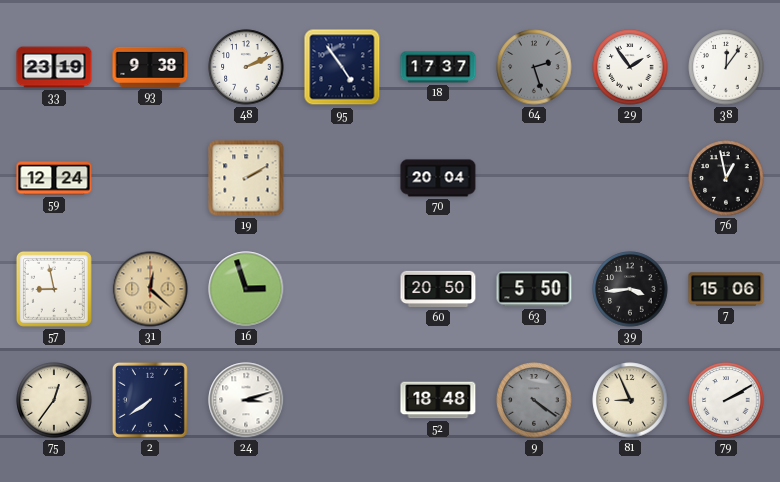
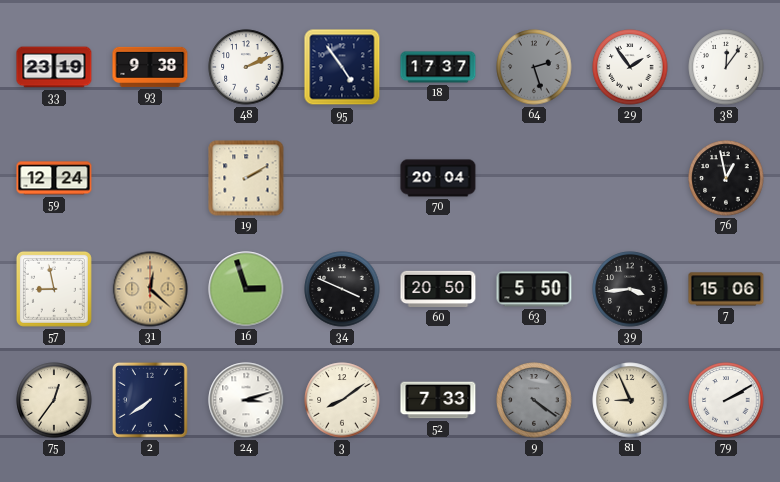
34: none -> 3:49 (342, 289)
3: none -> 8:09 (342, 400)
52: 18:48 -> 7:33 (438, 400)
